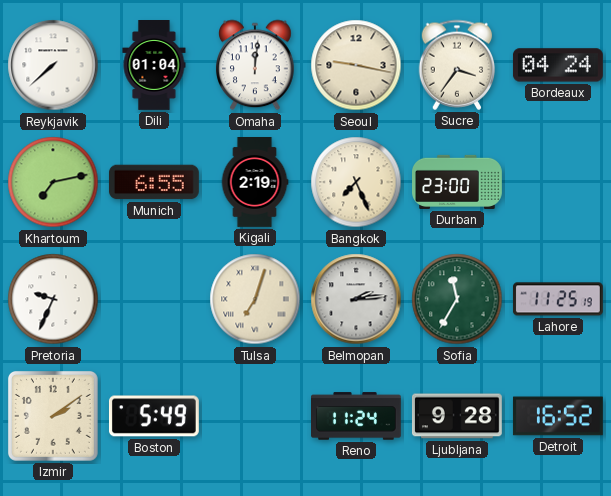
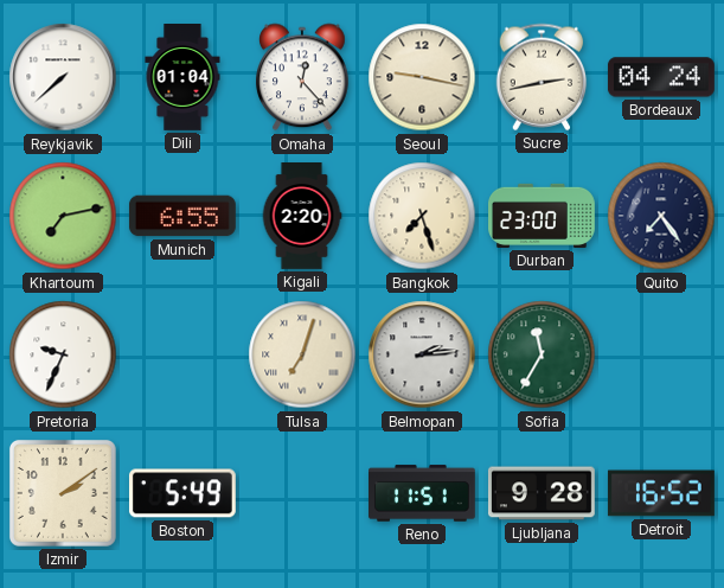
Omaha: 12:01 -> 12:23 (303, 77)
Sucre: 3:36 -> 2:43 (542, 77)
Kigali: 2:19 -> 2:20 (302, 217)
Bangkok: 7:26 -> 7:27 (422, 216)
Quito: none -> 7:24 (661, 216)
Lahore: 11:25 -> none (558, 299)
Reno: 11:24 -> 11:51 (423, 493)
